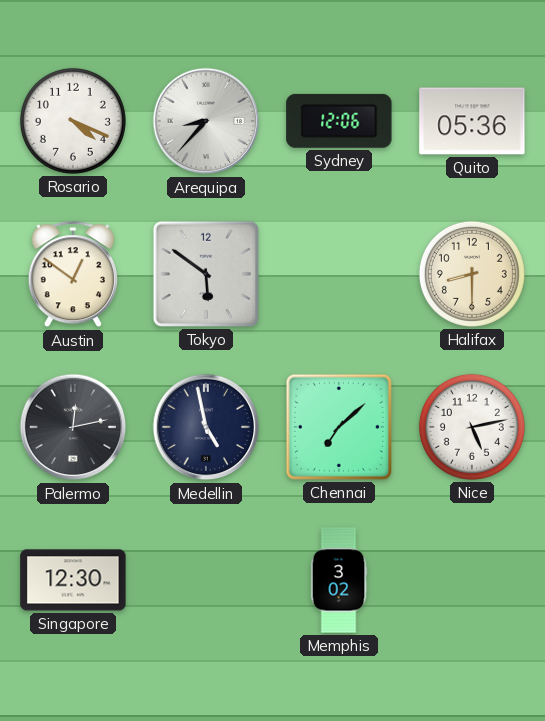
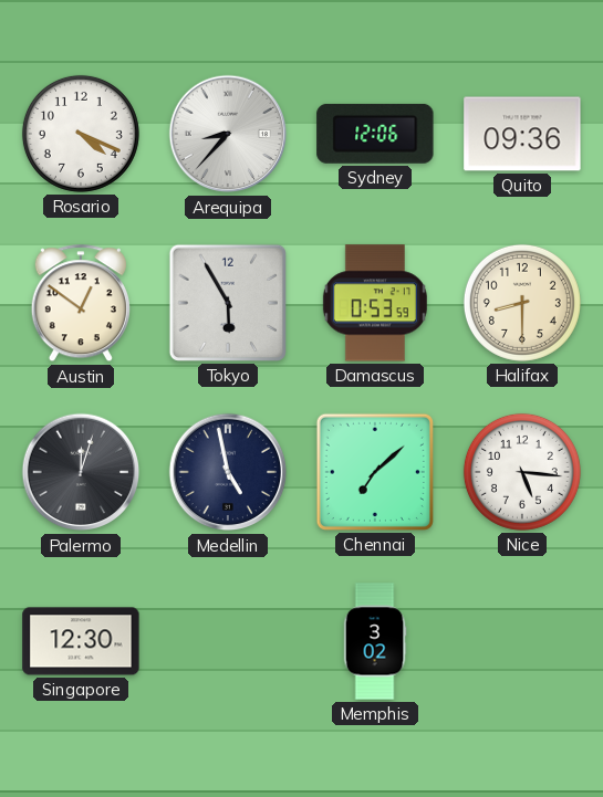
Quito: 05:36 -> 09:36 (522, 134)
Tokyo: 5:51 -> 5:55 (228, 303)
Damascus: none -> 0:53 (375, 303)
Palermo: 12:13 -> 12:03 (81, 472)
Nice: 5:13 -> 5:16 (522, 472)
